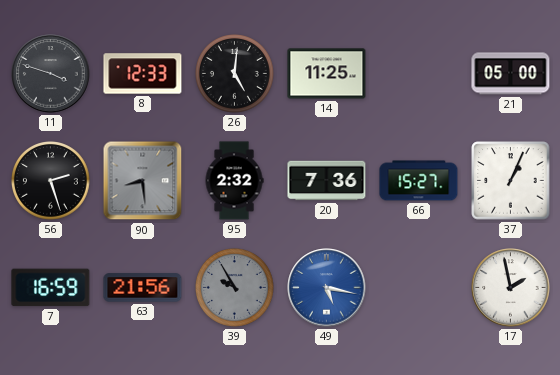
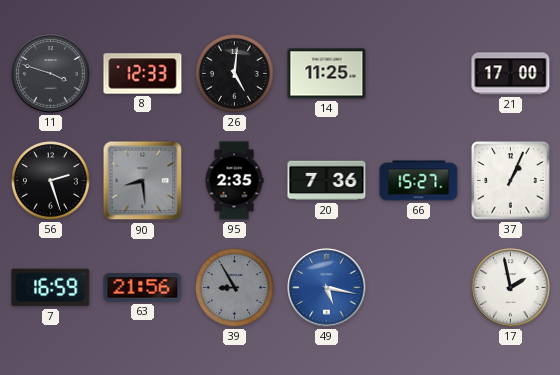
21: 05:00 -> 17:00 (511, 74)
95: 2:32 -> 2:35 (234, 181)
39: 9:55 -> 8:55 (235, 288)
